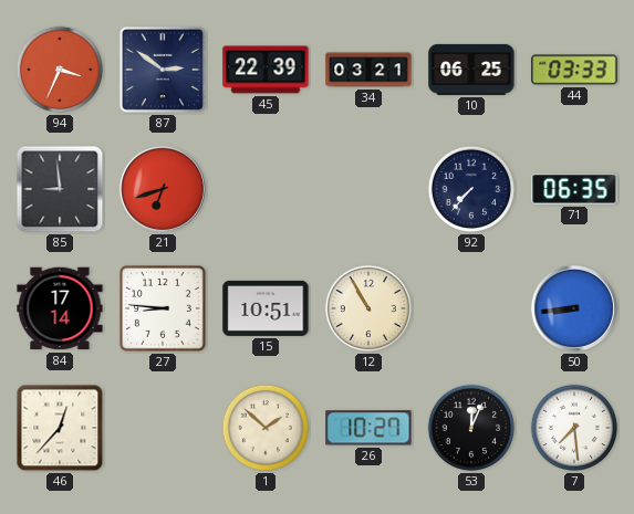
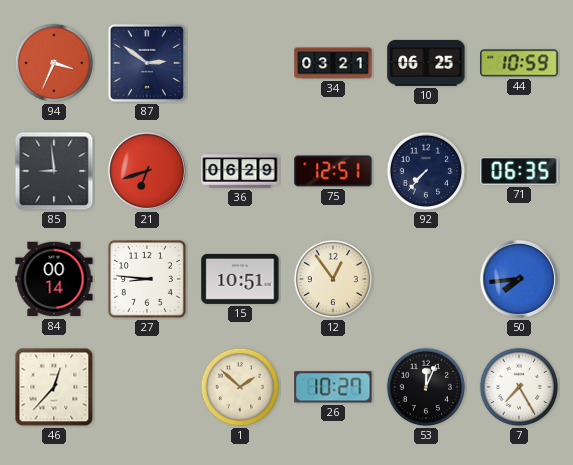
45: 22:39 -> none (266, 70)
44: 03:33 -> 10:59 (519, 63)
36: none -> 06:29 (240, 171)
75: none -> 12:51 (333, 171)
84: 17:14 -> 00:14 (54, 279)
12: 10:55 -> 12:54 (333, 279)
50: 8:44 -> 7:44 (519, 279)
7: 7:29 -> 7:25 (519, 387)
